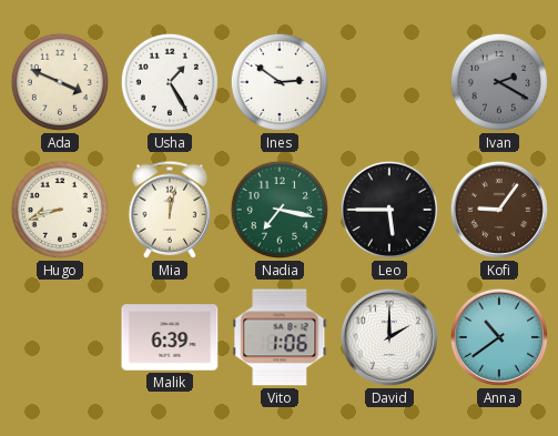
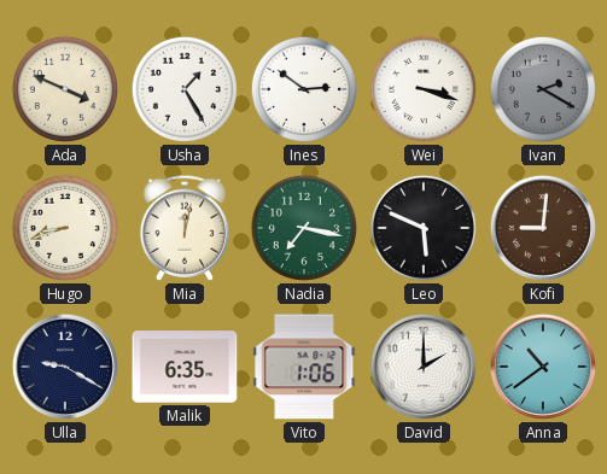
Wei: none -> 3:18 (424, 89)
Leo: 5:45 -> 5:49 (424, 228)
Kofi: 9:06 -> 9:01 (543, 228)
Ulla: none -> 9:20 (65, 367)
Malik: 6:39 -> 6:35 (185, 367)
